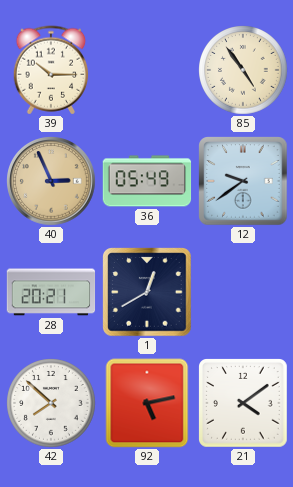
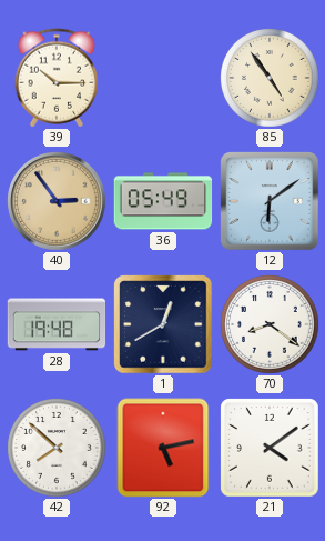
40: 2:56 -> 2:54 (57, 201)
12: 9:39 -> 6:09 (270, 201)
28: 20:21 -> 19:48 (57, 324)
70: none -> 8:21 (270, 324)
